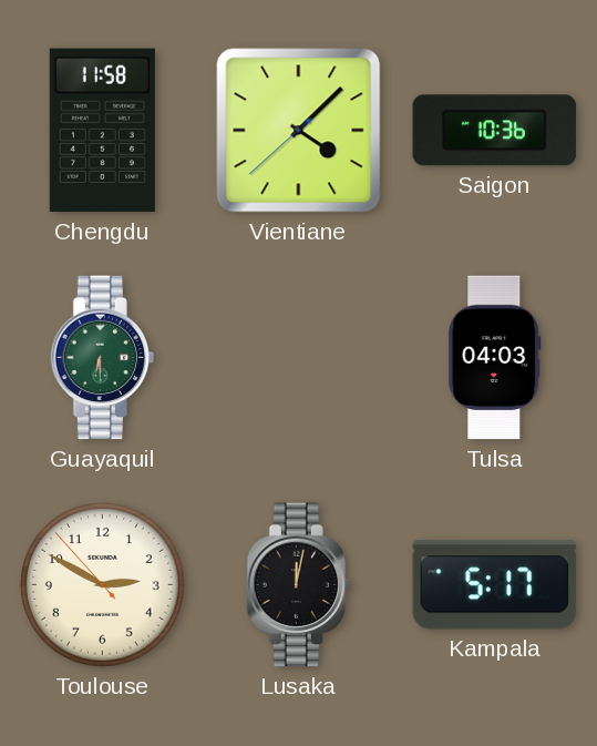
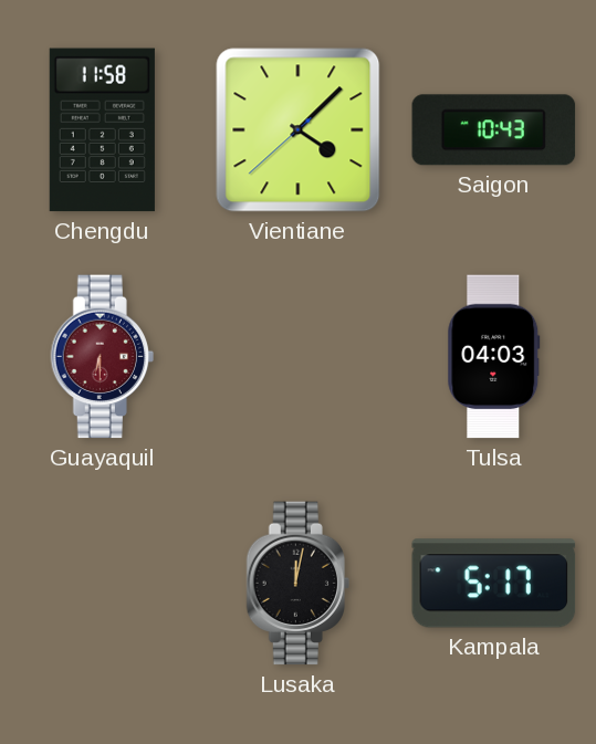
Saigon: 10:36 -> 10:43 (494, 130)
Guayaquil dial: green -> burgundy (102, 357)
Toulouse: 2:49 -> none (103, 585)
